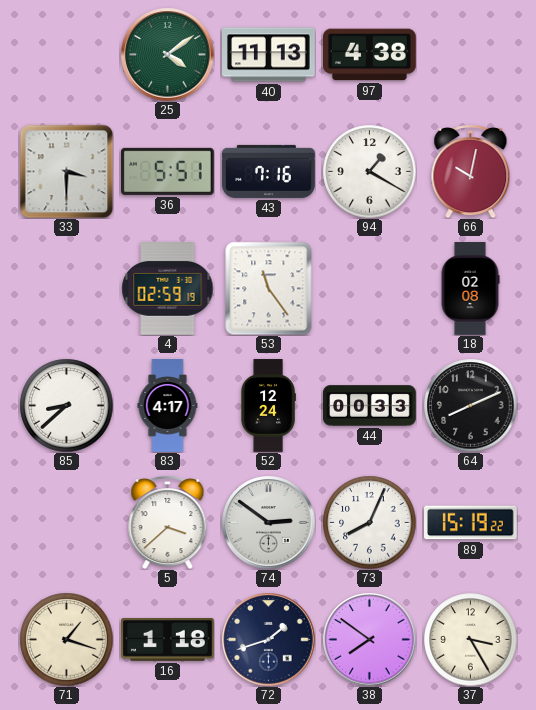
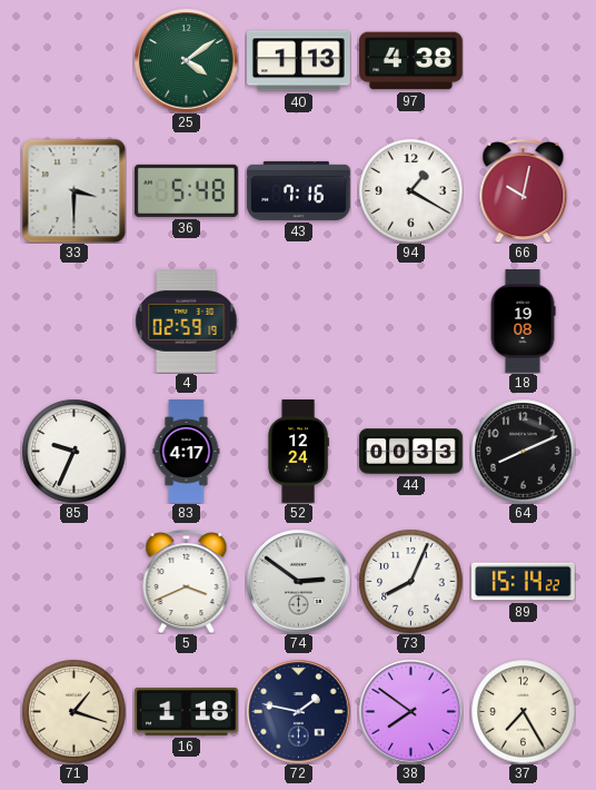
40: 11:13 -> 1:13 (299, 61)
36: 5:51 -> 5:48 (187, 190)
53: 11:24 -> none (269, 288)
18: 02:08 -> 19:08 (523, 322)
85: 8:38 -> 9:34 (73, 451)
5: 3:38 -> 3:41 (187, 582)
89: 15:19 -> 15:14 (524, 582)
72: 1:42 -> 1:47 (298, 711)
37: 3:25 -> 7:25 (523, 711)
